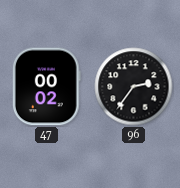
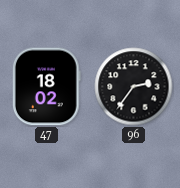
47: 00:02 -> 18:02 (46, 87)
